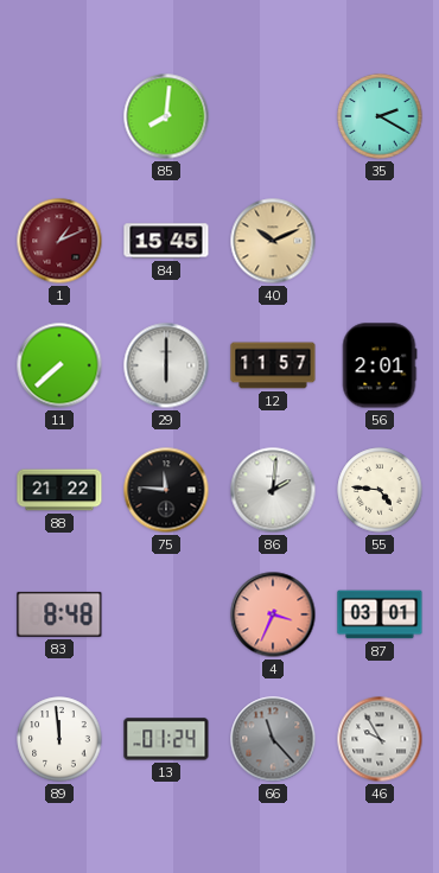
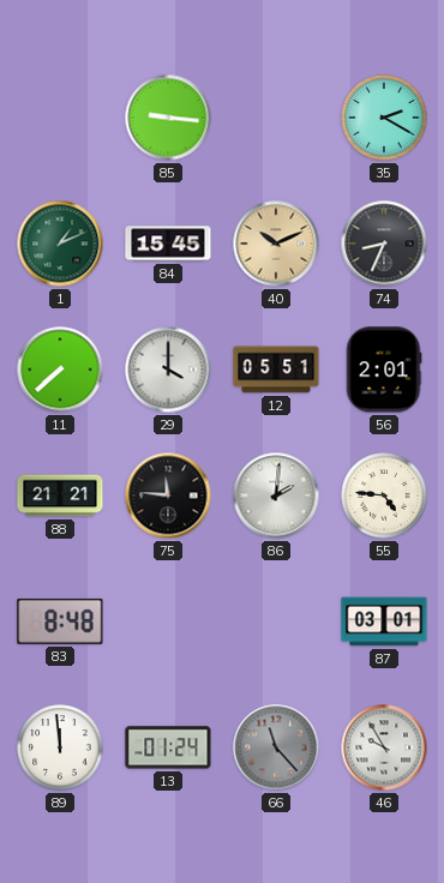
85: 8:01 -> 9:16 (168, 118)
1 dial: burgundy -> green (60, 244)
74: none -> 8:34 (384, 244)
29: 6:00 -> 4:00 (168, 370)
12: 11:57 -> 05:51 (276, 370)
88: 21:22 -> 21:21 (60, 495)
4: 3:34 -> none (273, 614)
